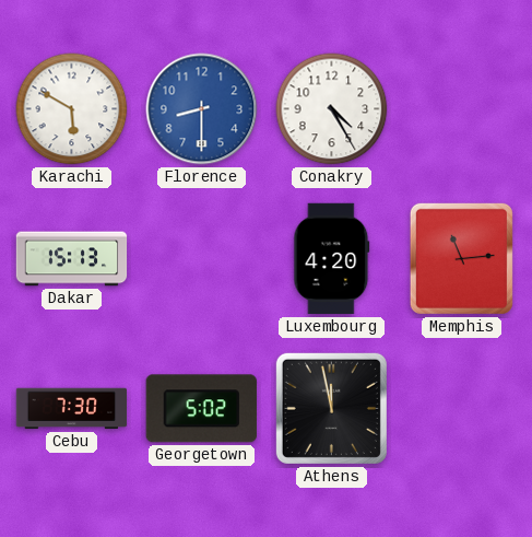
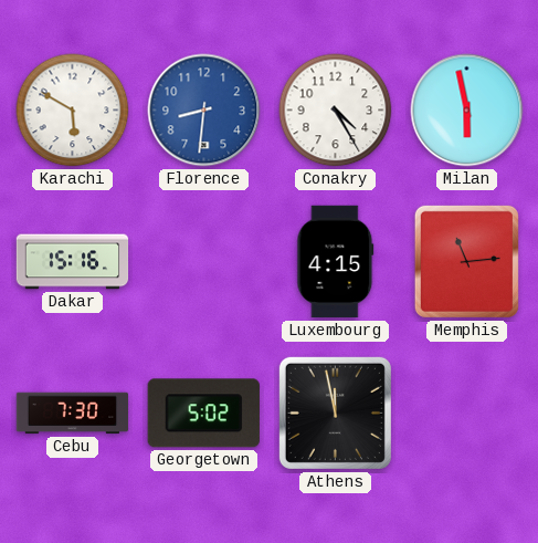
Florence: 8:30 -> 8:31 (204, 111)
Milan: none -> 5:58 (467, 111)
Dakar: 15:13 -> 15:16 (73, 262)
Luxembourg: 4:20 -> 4:15 (336, 262)
